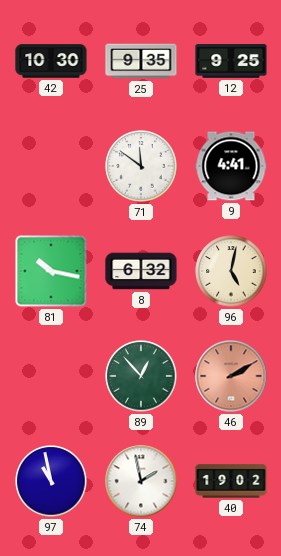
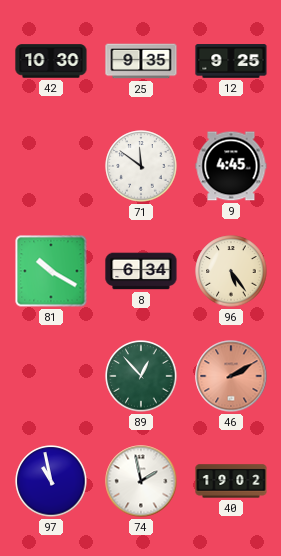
9: 4:41 -> 4:45 (231, 166)
81: 10:17 -> 10:20 (51, 271)
8: 6:32 -> 6:34 (141, 271)
96: 5:02 -> 5:24 (231, 271)
